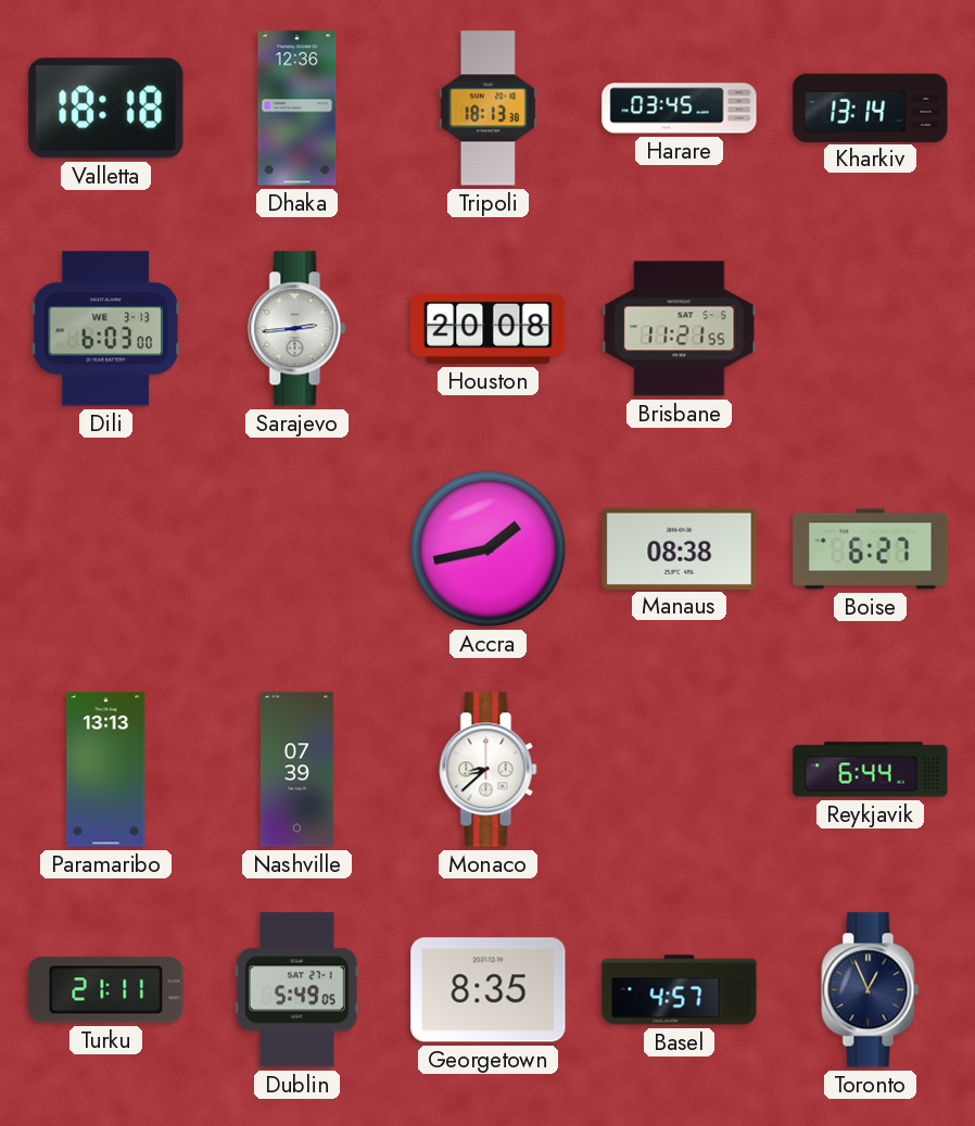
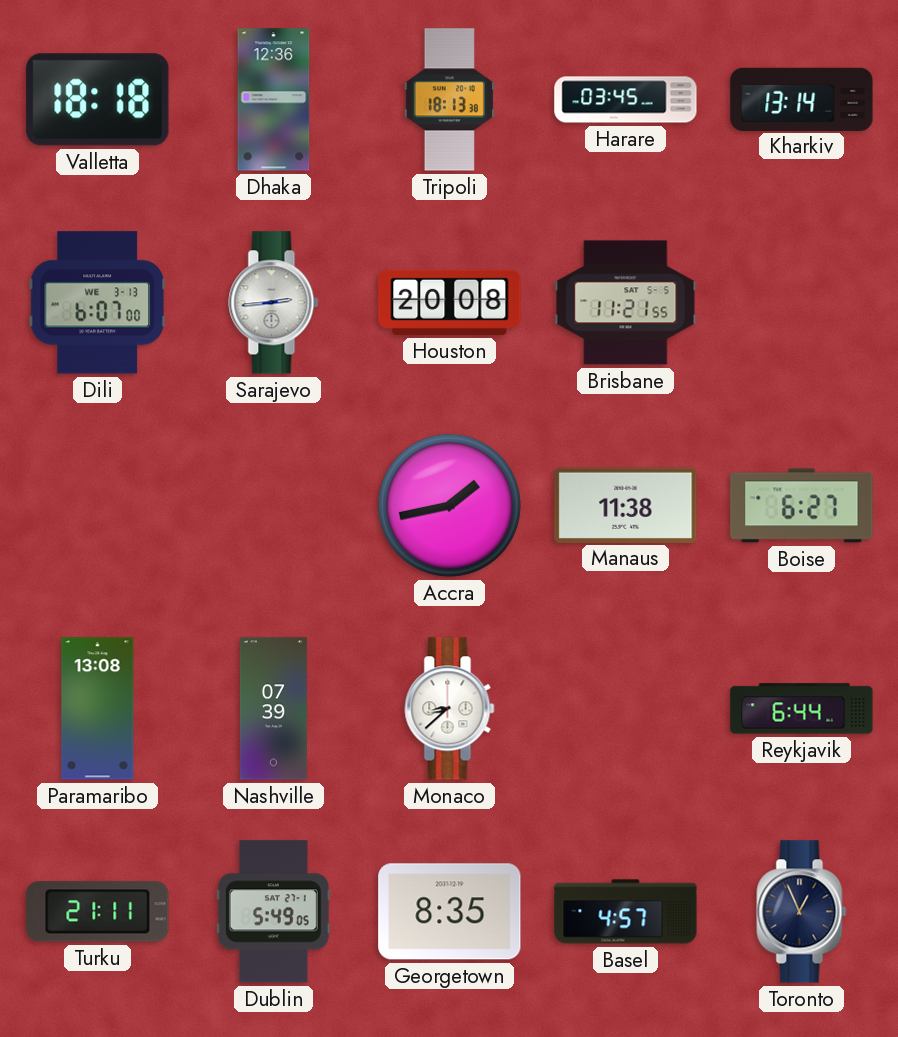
Dili: 6:03 -> 6:07 (97, 303)
Manaus: 08:38 -> 11:38 (626, 505)
Paramaribo: 13:13 -> 13:08 (98, 709)
